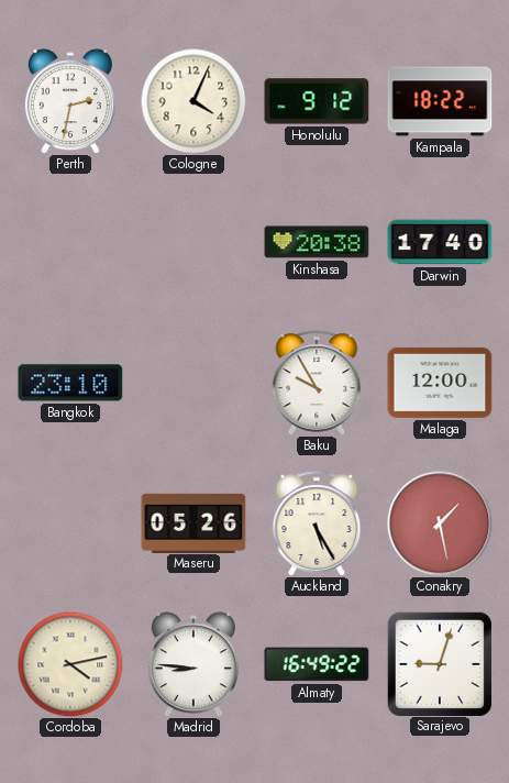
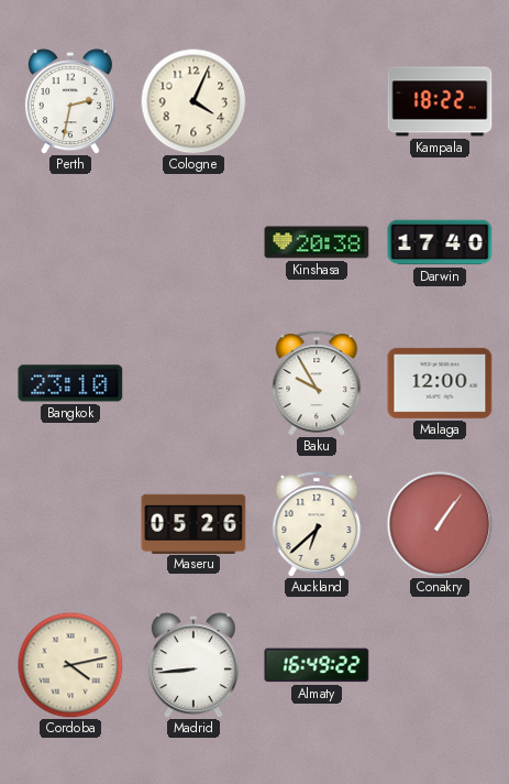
Honolulu: 9:12 -> none (317, 101)
Auckland: 5:25 -> 6:38 (317, 524)
Conakry: 1:28 -> 1:06 (440, 524)
Madrid: 8:46 -> 8:44 (193, 665)
Sarajevo: 9:03 -> none (439, 663)
